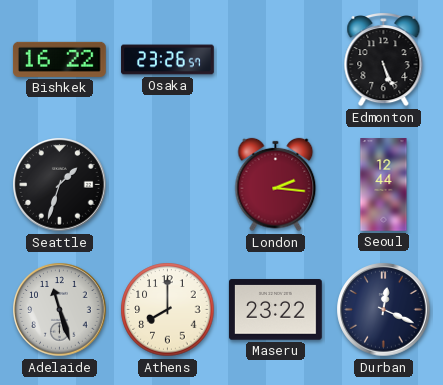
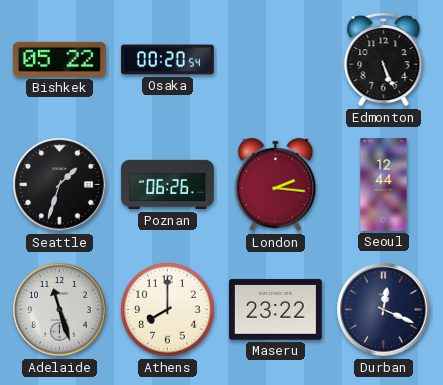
Bishkek: 16:22 -> 05:22 (59, 59)
Osaka: 23:26 -> 00:20 (168, 60)
Poznan: none -> 06:26 (168, 185)
